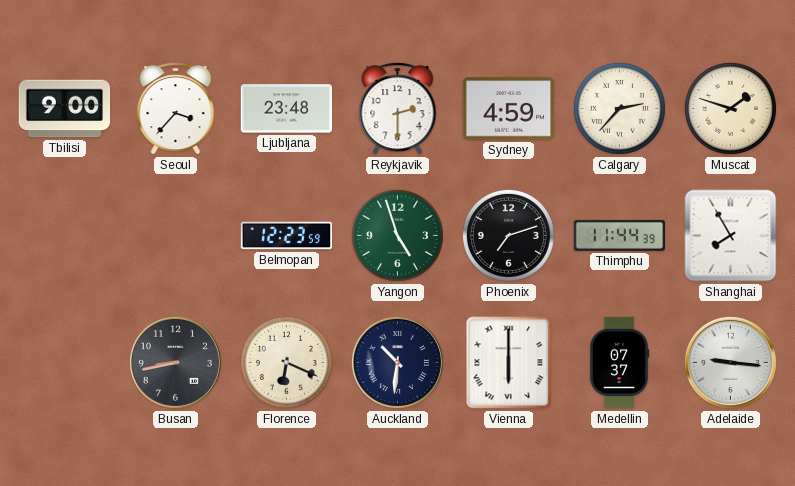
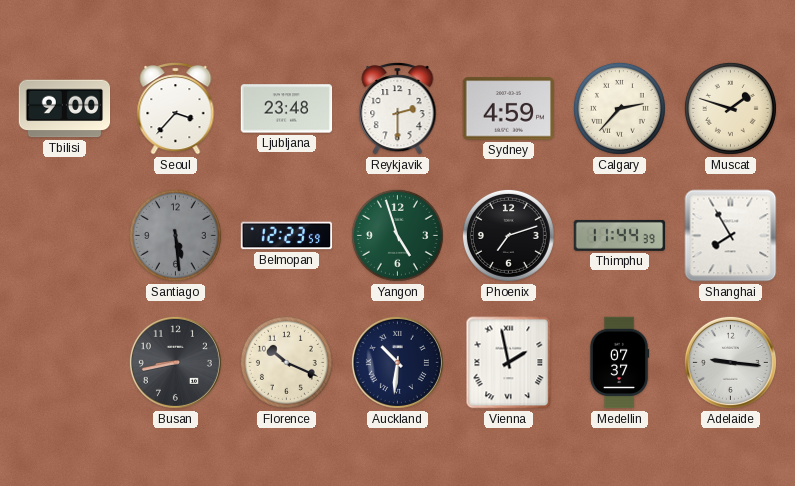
Santiago: none -> 5:29 (175, 235)
Florence: 6:19 -> 10:19 (286, 362)
Vienna: 6:00 -> 1:58 (509, 363)
